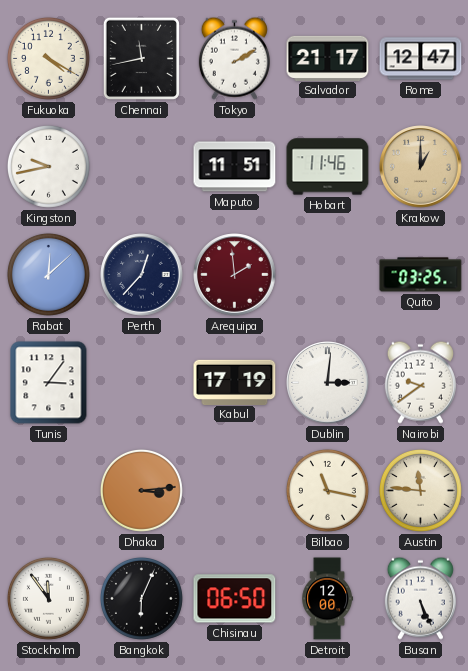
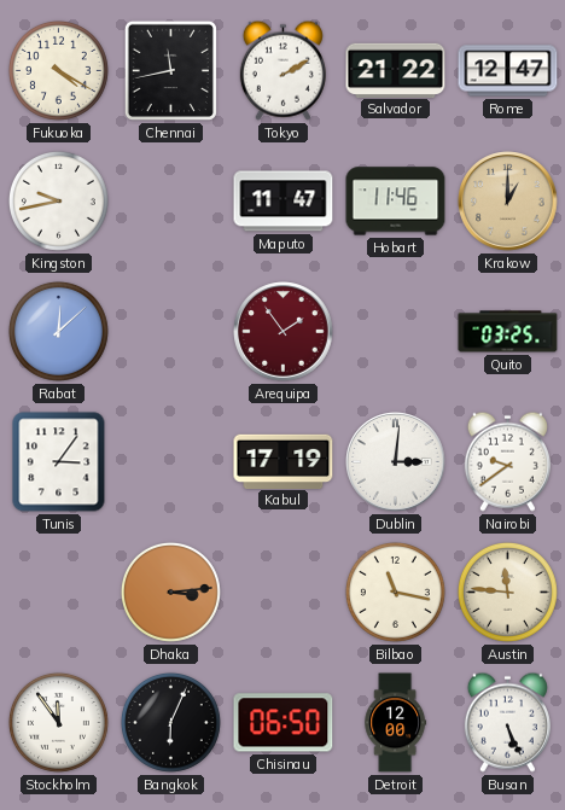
Salvador: 21:17 -> 21:22 (396, 70)
Maputo: 11:51 -> 11:47 (284, 202)
Perth: 12:37 -> none (142, 275)
Arequipa: 1:59 -> 1:54 (284, 332)
